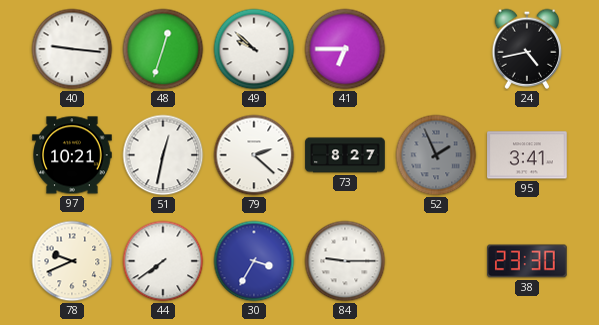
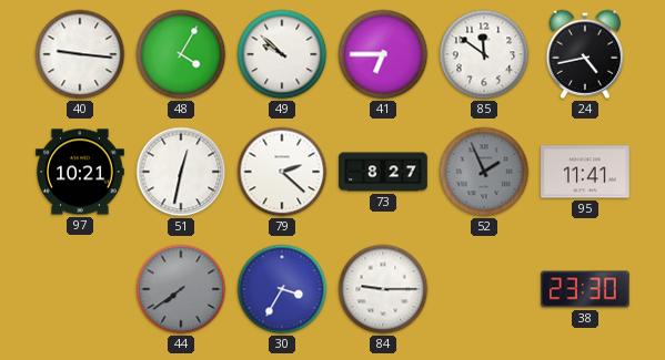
48: 12:33 -> 4:05 (181, 54)
85: none -> 11:51 (484, 54)
95: 3:41 -> 11:41 (585, 172)
78: 9:41 -> none (72, 261)
44 dial: white -> grey (181, 289)
